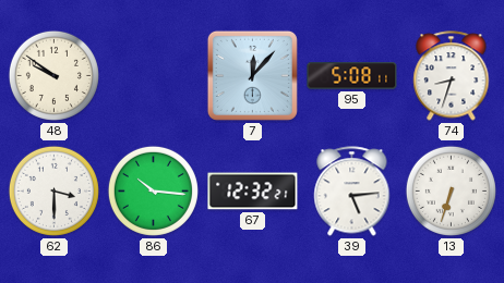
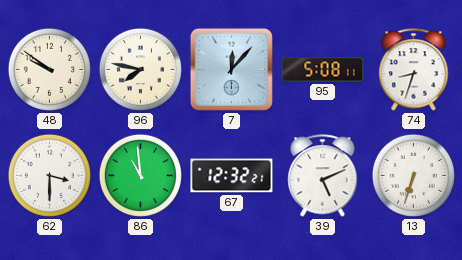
96: none -> 7:47 (140, 69)
86: 10:16 -> 10:59 (140, 175)
39: 5:14 -> 5:11 (323, 176)
